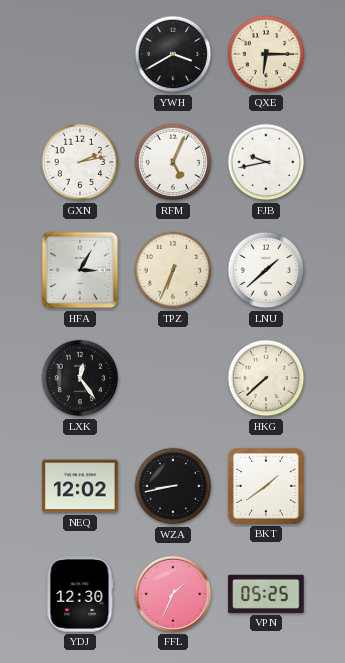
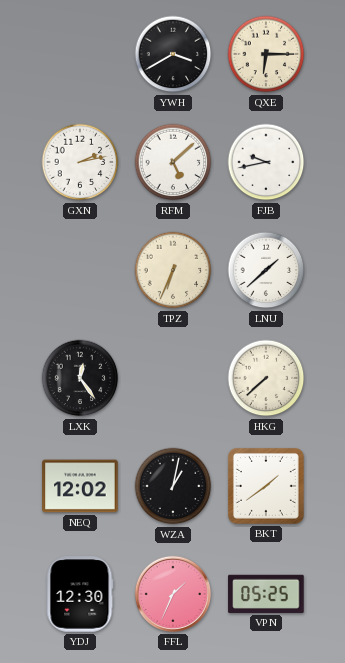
RFM: 5:04 -> 5:08 (173, 162)
HFA: 3:05 -> none (80, 270)
WZA: 8:43 -> 1:02 (173, 486)
